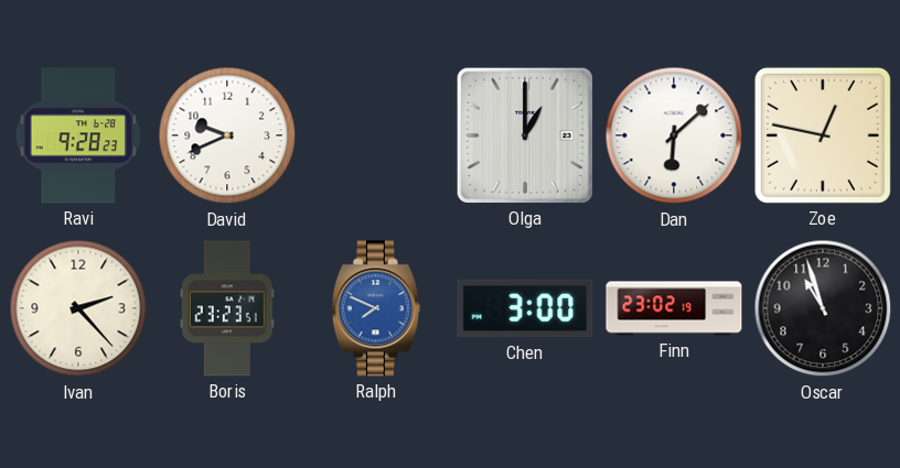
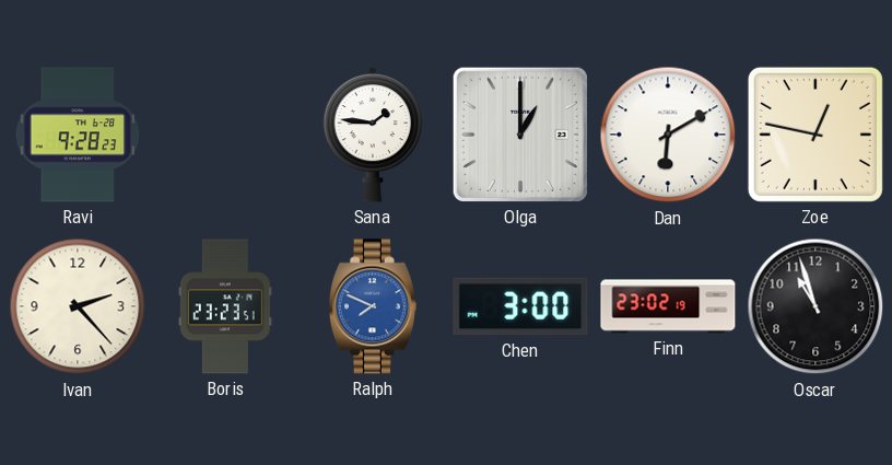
David: 9:41 -> none (227, 135)
Sana: none -> 1:46 (373, 135)
Dan: 6:08 -> 6:10 (668, 135)
